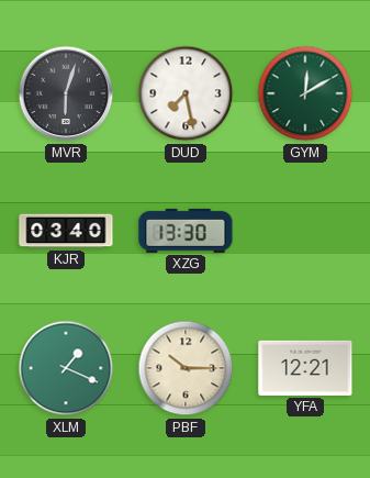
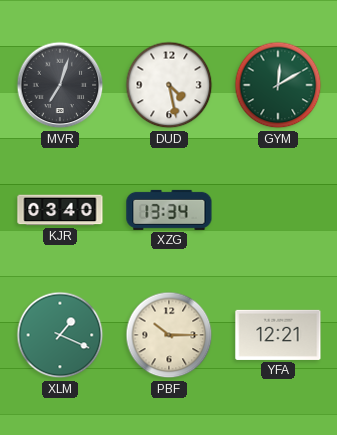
MVR: 6:03 -> 7:03 (60, 85)
DUD: 7:28 -> 4:28 (169, 85)
XZG: 13:30 -> 13:34 (169, 210)
